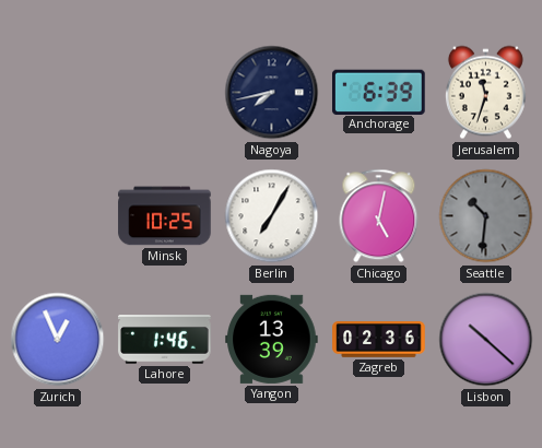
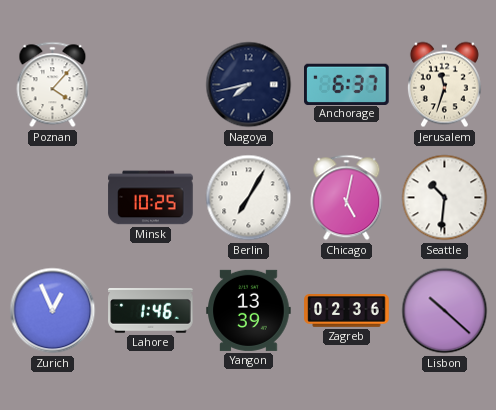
Poznan: none -> 4:07 (53, 85)
Anchorage: 6:39 -> 6:37 (347, 84)
Seattle dial: grey -> white (445, 198)
